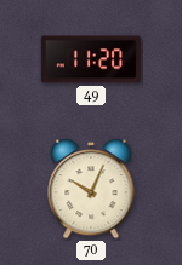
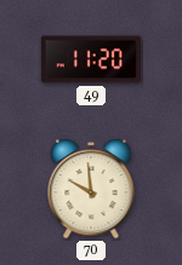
70: 10:04 -> 9:59 (91, 190)
